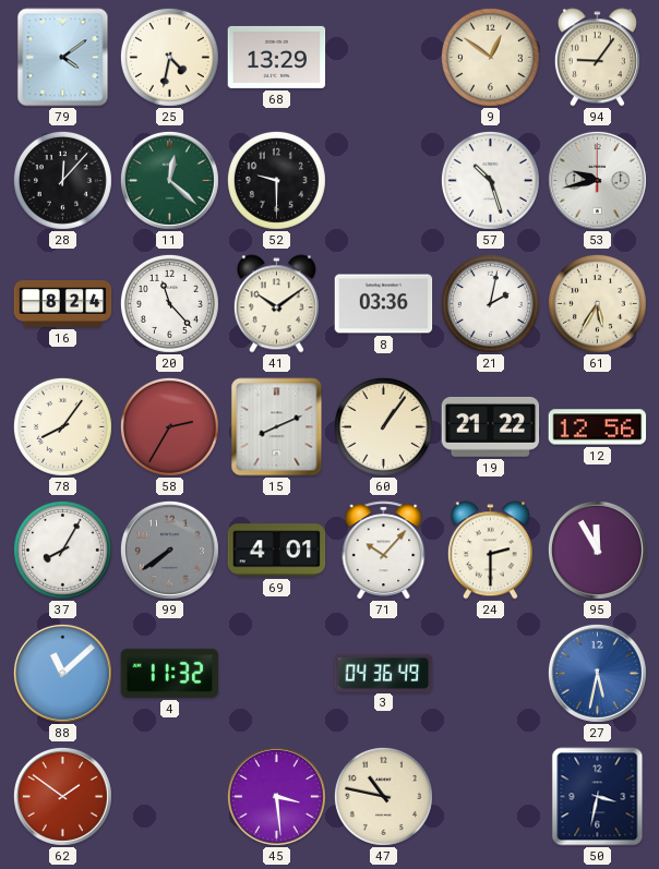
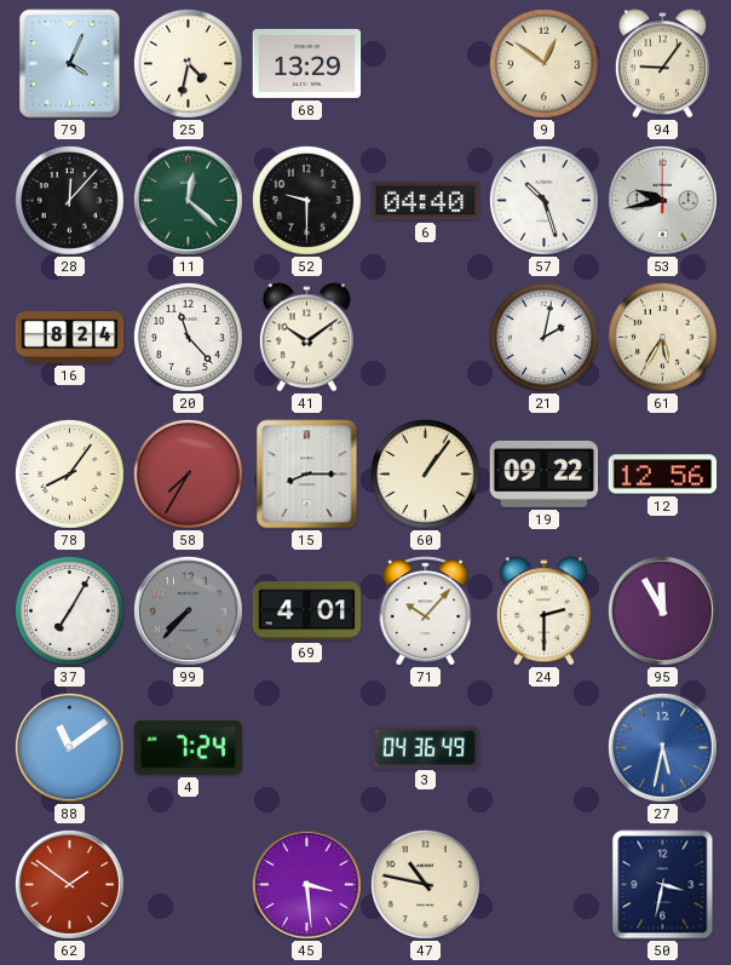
79: 4:09 -> 4:04 (70, 64)
6: none -> 04:40 (426, 201)
8: 03:36 -> none (384, 304)
58: 2:35 -> 7:35 (188, 473)
15: 8:11 -> 8:15 (307, 475)
19: 21:22 -> 09:22 (545, 473)
37: 8:05 -> 7:05 (69, 610)
99: 7:39 -> 7:37 (188, 610)
88: 11:08 -> 11:09 (69, 747)
4: 11:32 -> 7:24 (189, 747)
